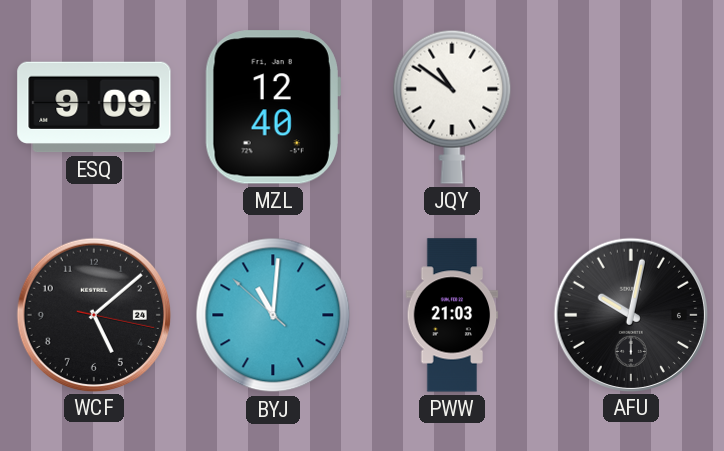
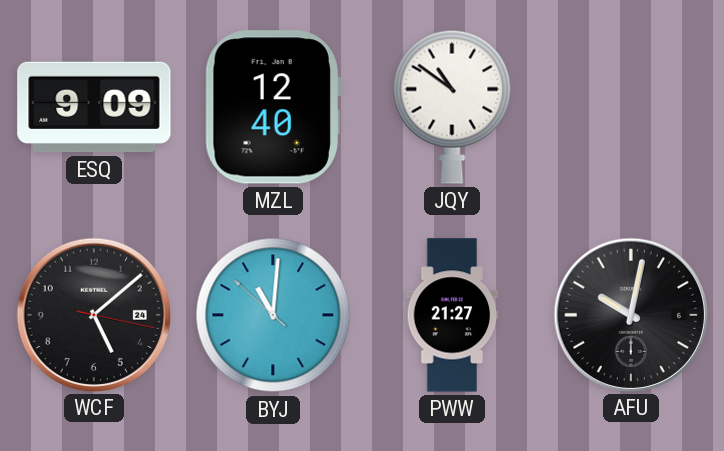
PWW: 21:03 -> 21:27 (452, 315)
